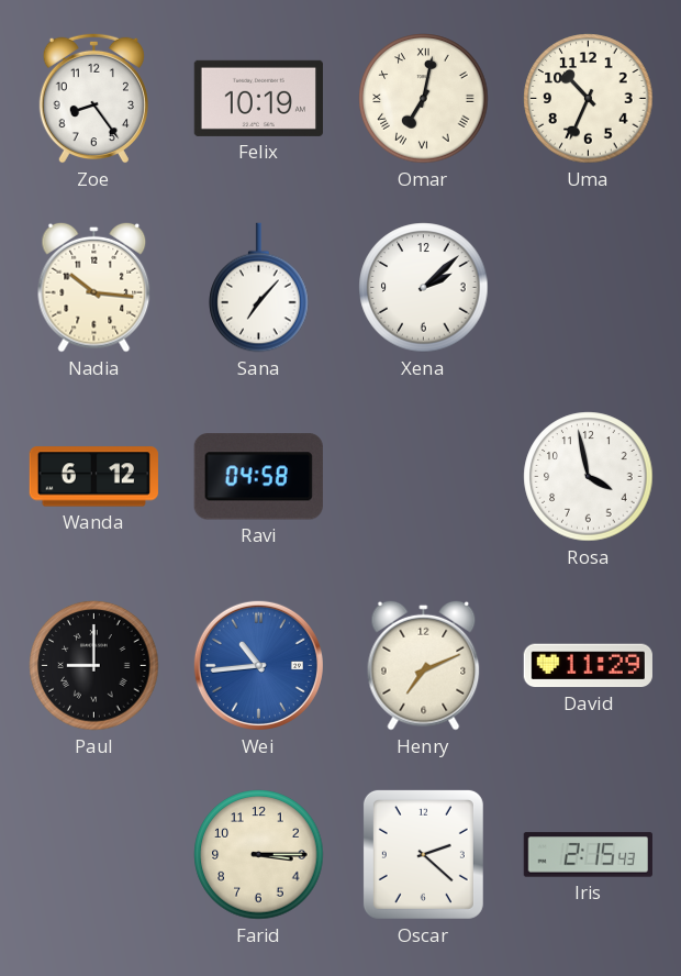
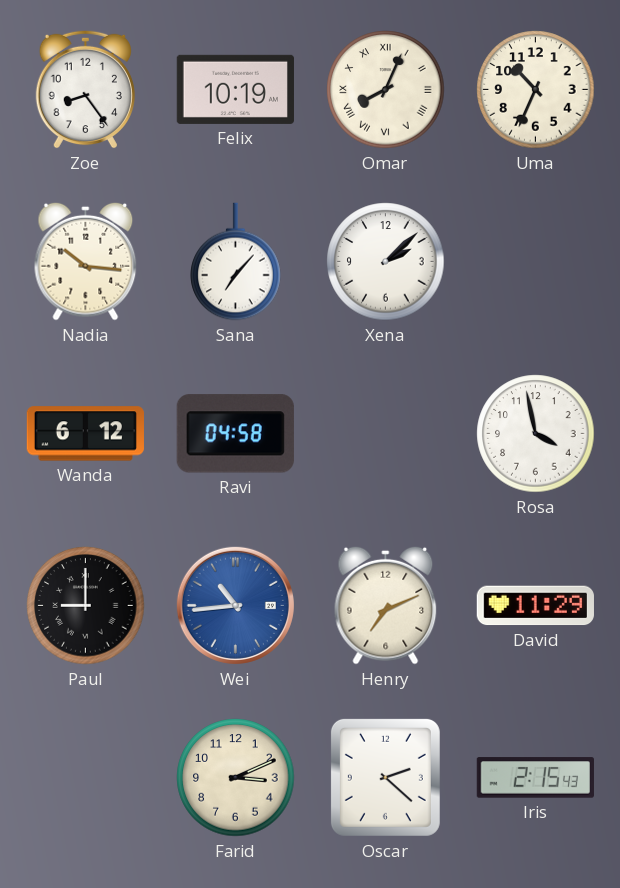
Omar: 7:02 -> 8:04 (386, 90)
Farid: 3:15 -> 3:11 (236, 778)
